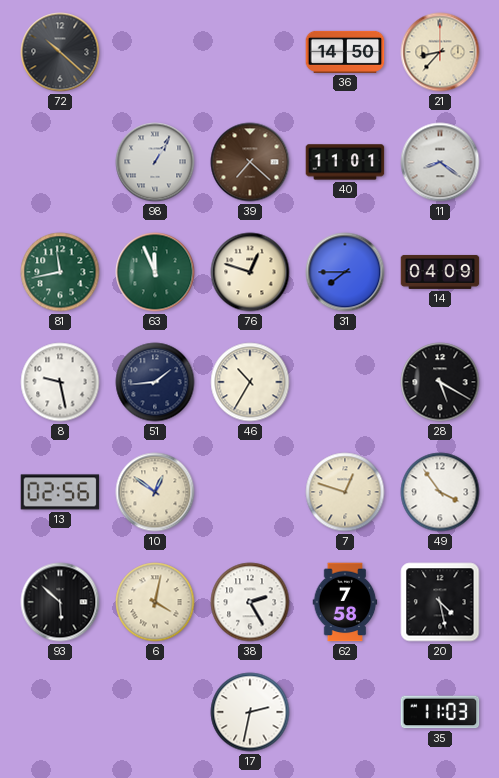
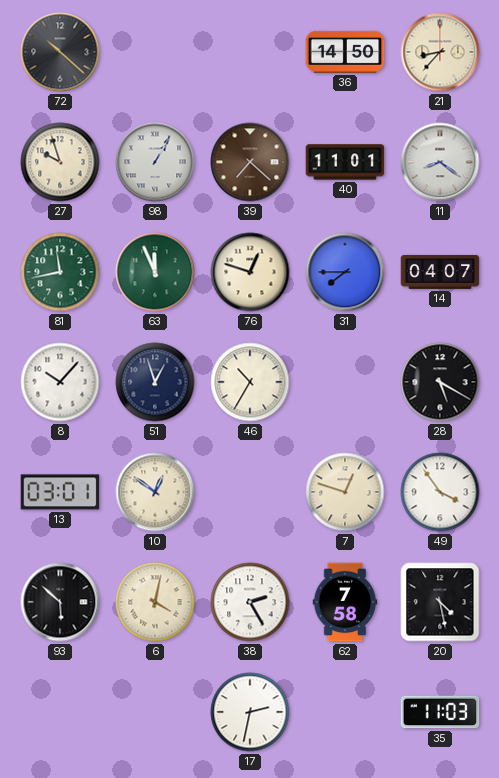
27: none -> 9:57 (60, 162)
14: 04:09 -> 04:07 (440, 272)
8: 9:28 -> 10:07 (60, 382)
51: 1:44 -> 12:57 (155, 382)
13: 02:56 -> 03:01 (60, 492)
